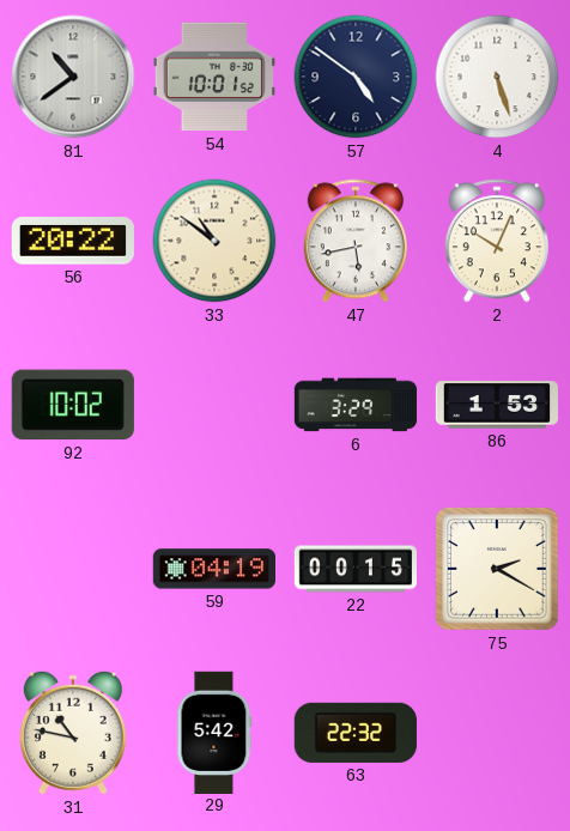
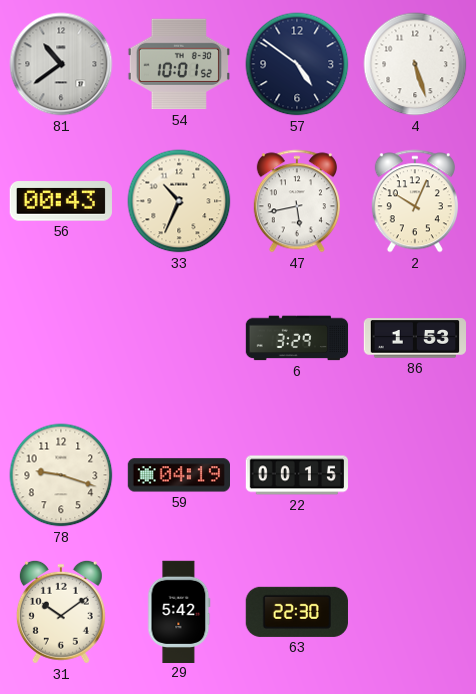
56: 20:22 -> 00:43 (61, 201)
33: 10:51 -> 10:34 (179, 201)
92: 10:02 -> none (73, 405)
78: none -> 9:18 (61, 475)
75: 2:20 -> none (497, 569)
31: 10:47 -> 10:09 (61, 612)
63: 22:32 -> 22:30 (297, 612)
